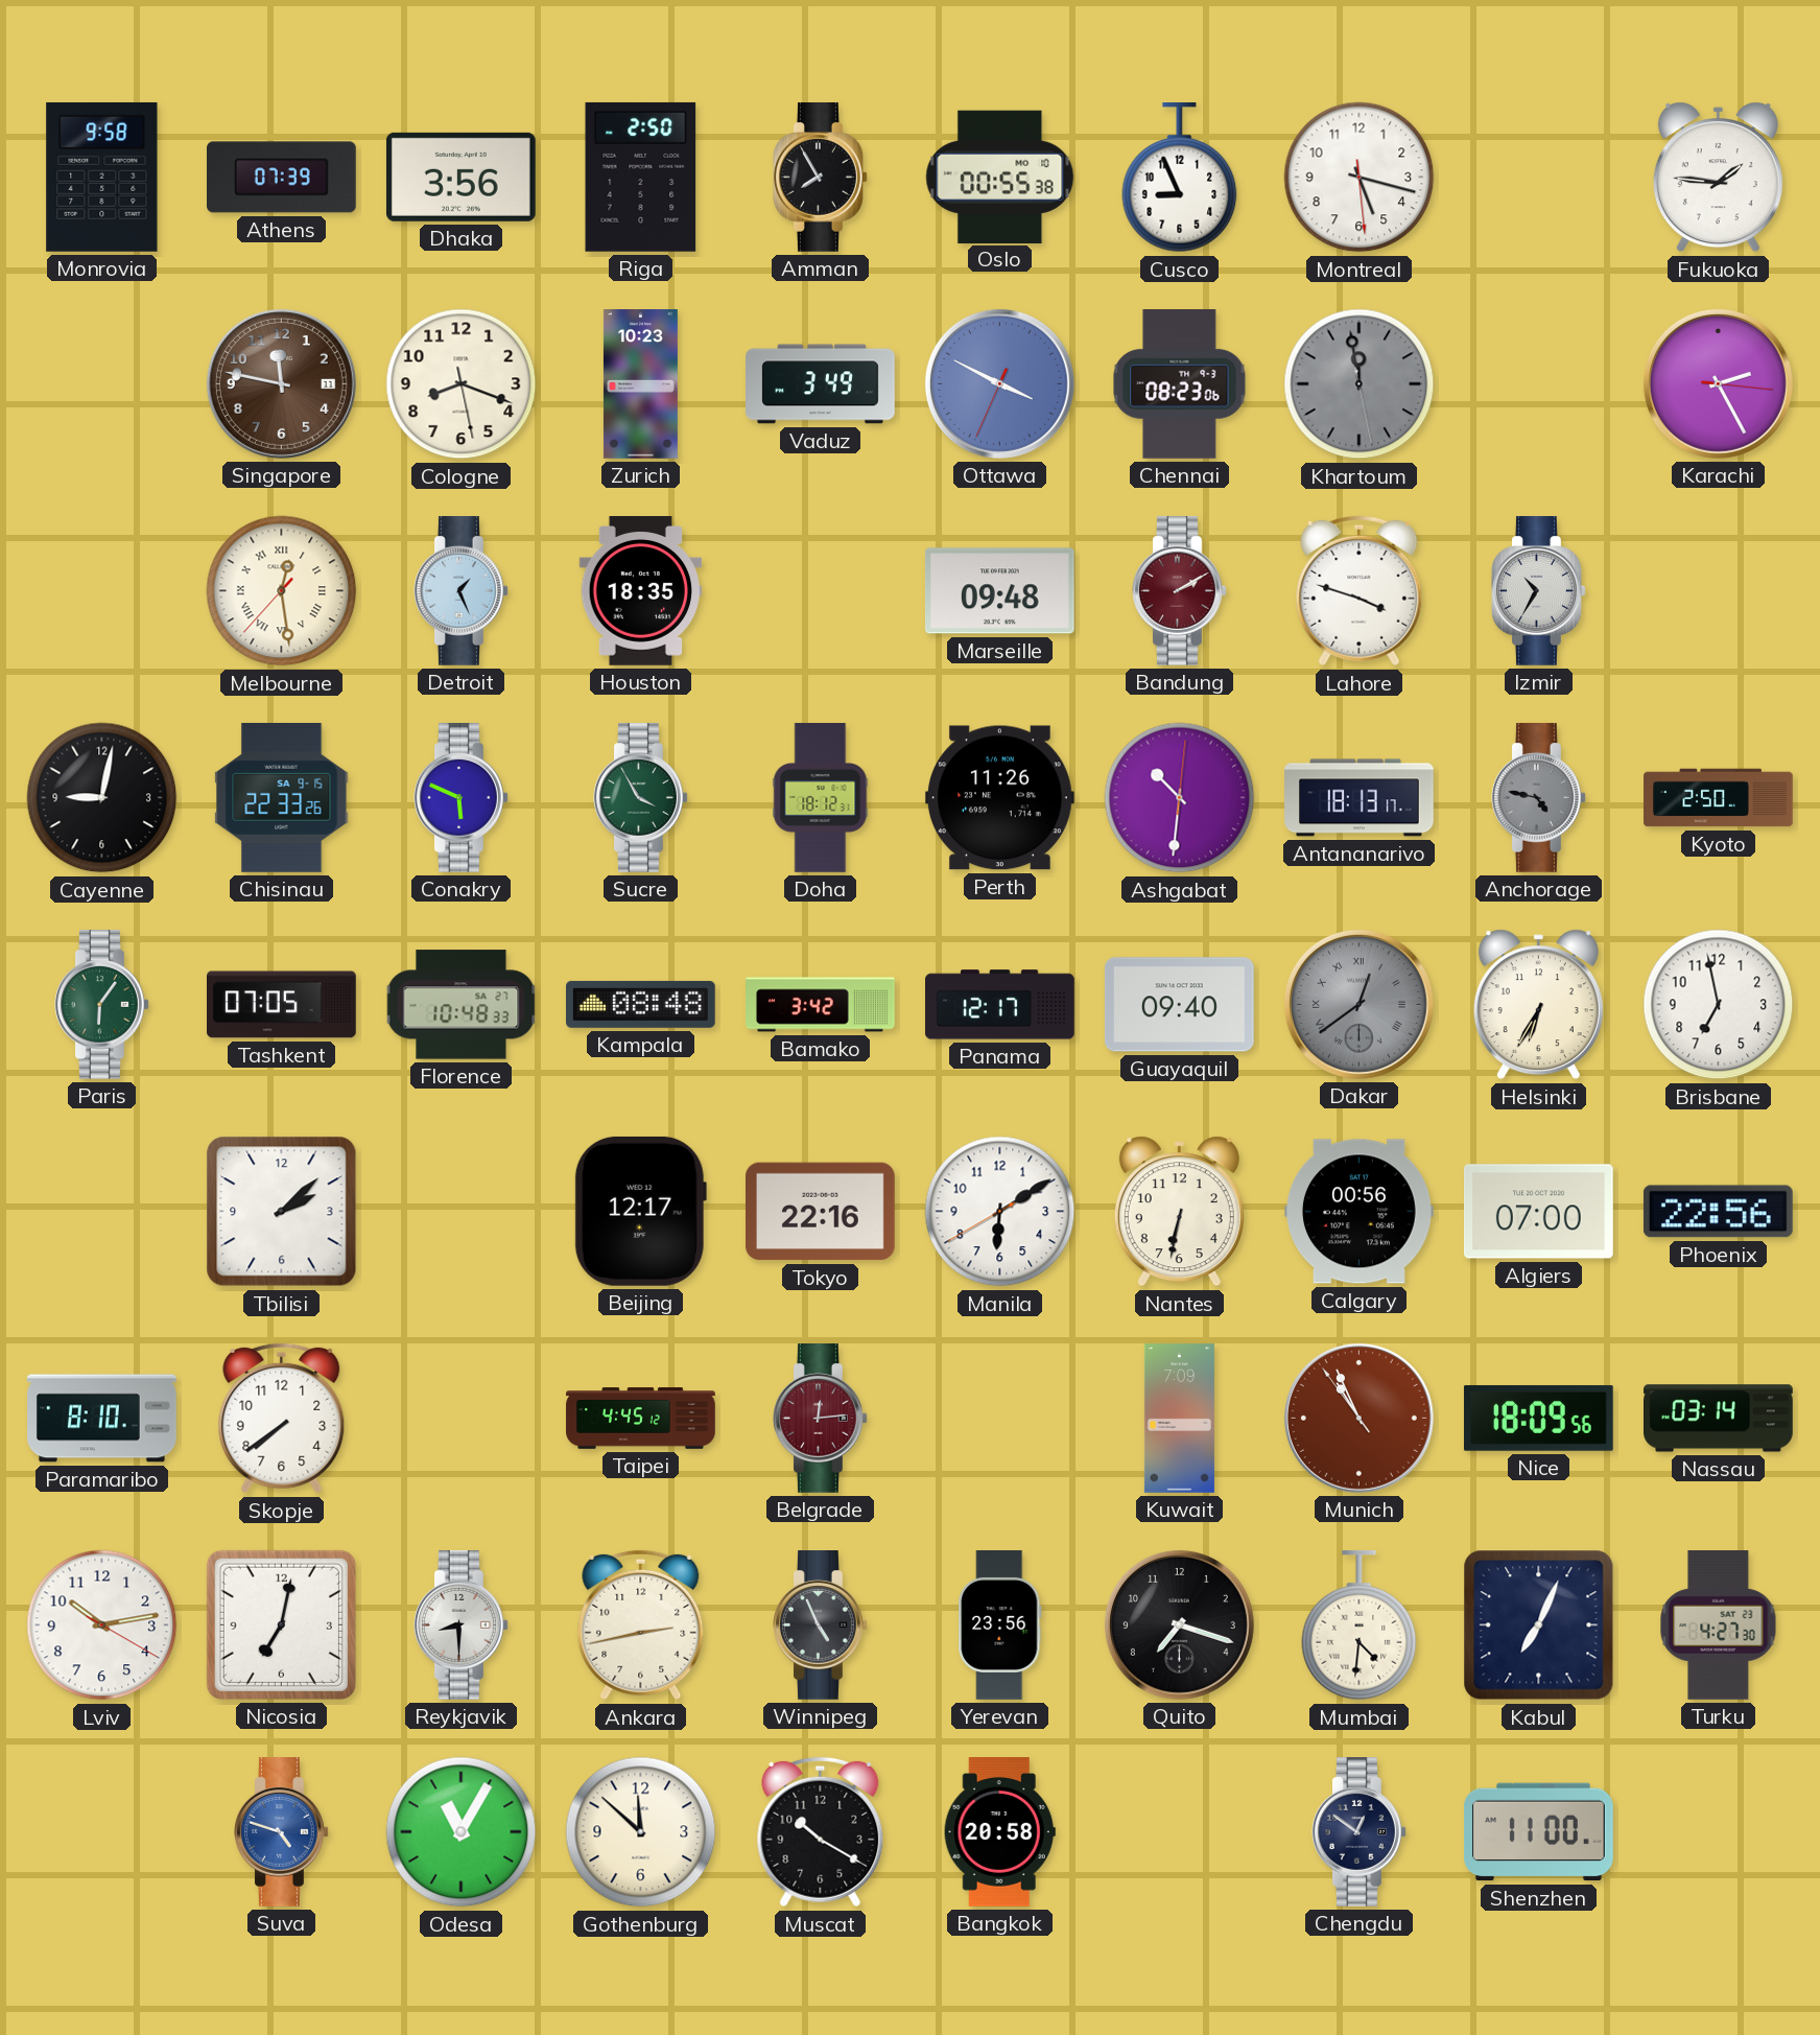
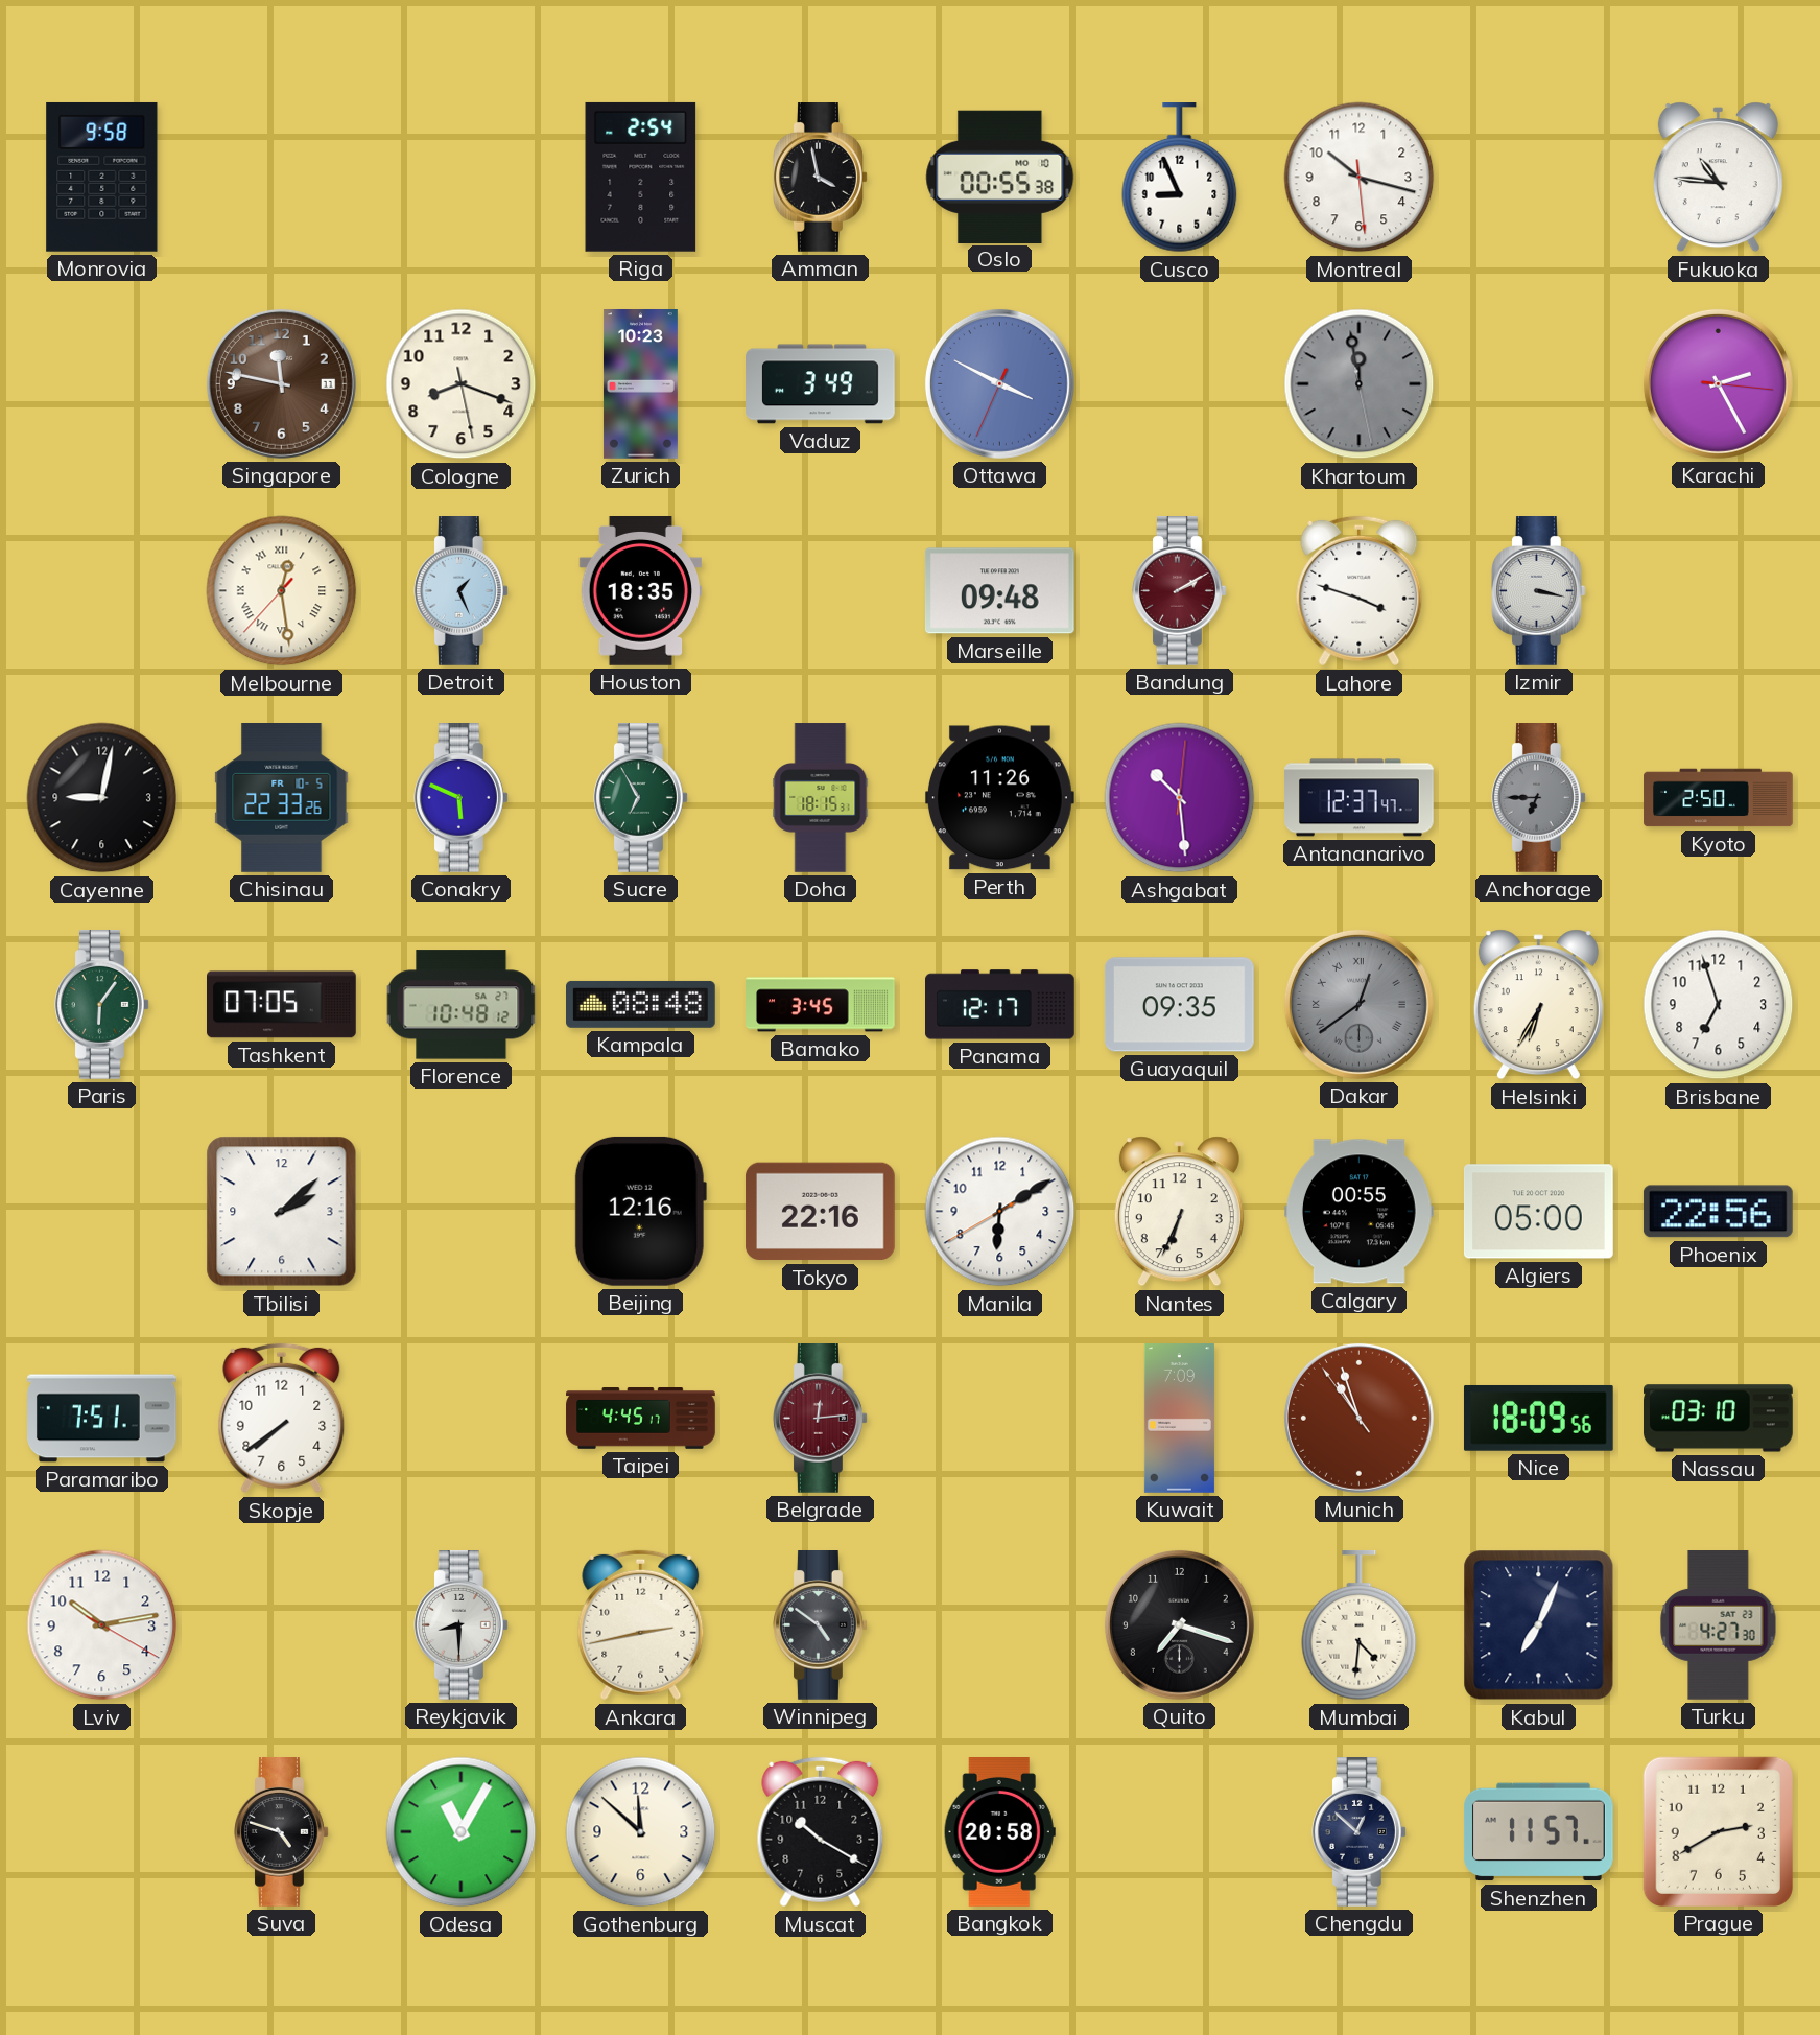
Athens: 07:39 -> none (282, 178)
Dhaka: 3:56 -> none (460, 177)
Riga: 2:50 -> 2:54 (641, 177)
Amman: 7:55 -> 3:58 (821, 178)
Montreal: 5:17 -> 10:17 (1360, 178)
Fukuoka: 1:46 -> 10:46 (1718, 178)
Chennai: 08:23 -> none (1180, 384)
Izmir: 10:35 -> 3:17 (1539, 591)
Chisinau date: SA 9-15 -> FR 10-5 (282, 798)
Sucre: 3:55 -> 6:55 (641, 798)
Doha: 18:12 -> 18:15 (821, 798)
Ashgabat: 10:31 -> 10:29 (1180, 798)
Antananarivo: 18:13 -> 12:37 (1360, 798)
Anchorage: 4:47 -> 6:45 (1539, 798)
Florence: 10:48:33 -> 10:48:12 (462, 1005)
Bamako: 3:42 -> 3:45 (821, 1005)
Guayaquil: 09:40 -> 09:35 (1179, 1005)
Brisbane: 6:58 -> 6:57 (1719, 1005)
Beijing: 12:17 -> 12:16 (640, 1211)
Nantes: 6:32 -> 6:34 (1179, 1212)
Calgary: 00:56 -> 00:55 (1360, 1212)
Algiers: 07:00 -> 05:00 (1538, 1212)
Paramaribo: 8:10 -> 7:51 (102, 1419)
Taipei: 4:45:12 -> 4:45:17 (641, 1419)
Munich: 10:55 -> 10:56 (1358, 1418)
Nassau: 03:14 -> 03:10 (1719, 1419)
Nicosia: 7:02 -> none (281, 1624)
Winnipeg: 4:56 -> 4:51 (821, 1625)
Yerevan: 23:56 -> none (1000, 1625)
Suva dial: blue -> black (282, 1832)
Chengdu: 12:51 -> 12:52 (1360, 1832)
Shenzhen: 11:00 -> 11:57 (1539, 1832)
Prague: none -> 2:40 (1718, 1831)
